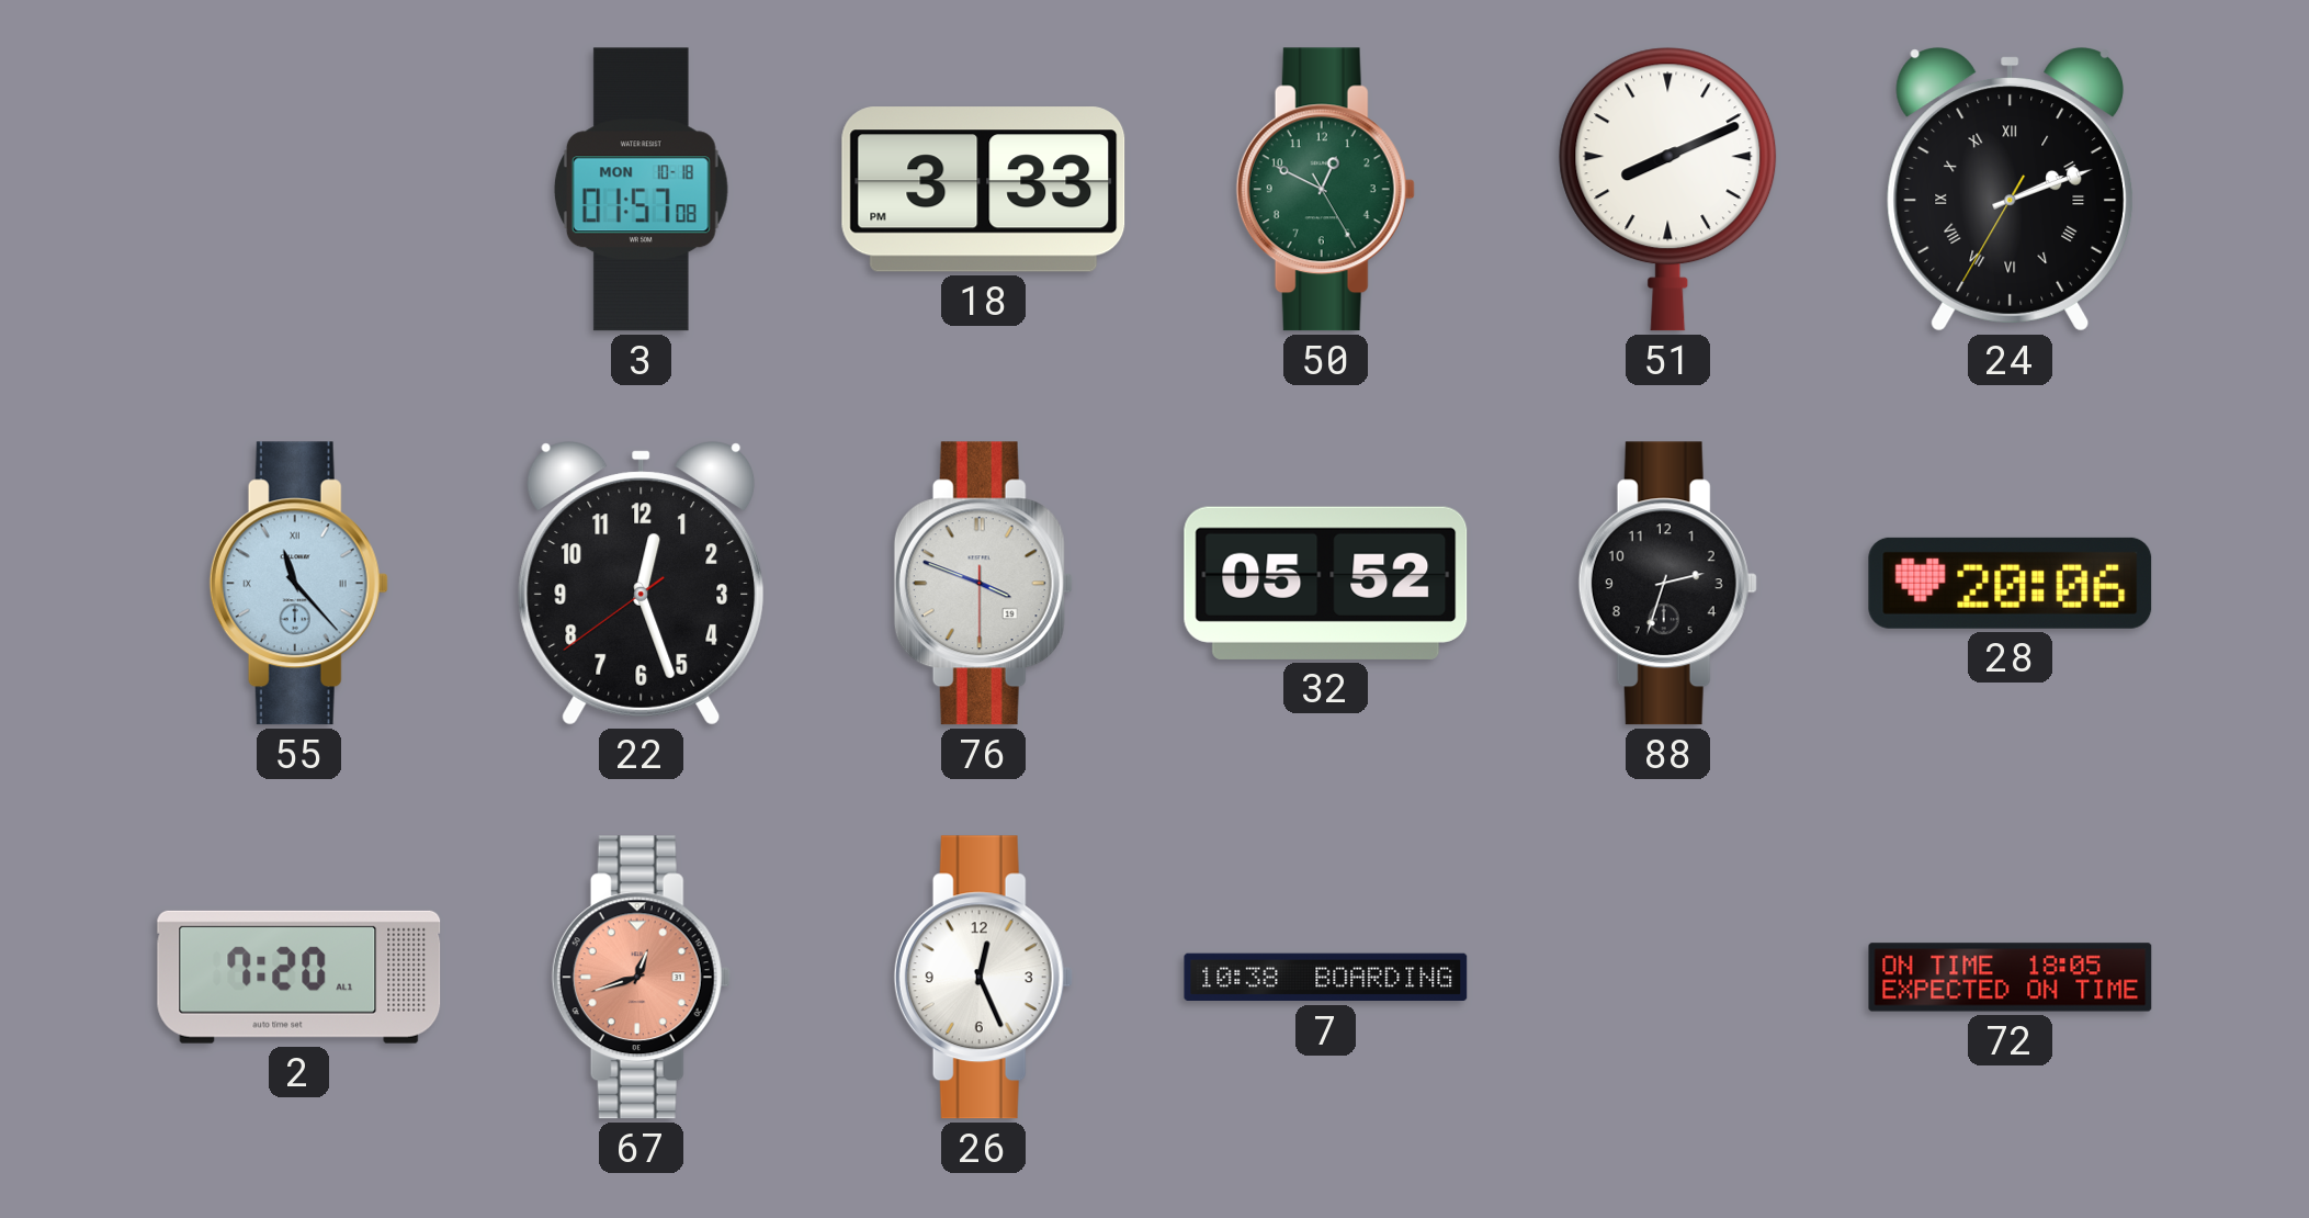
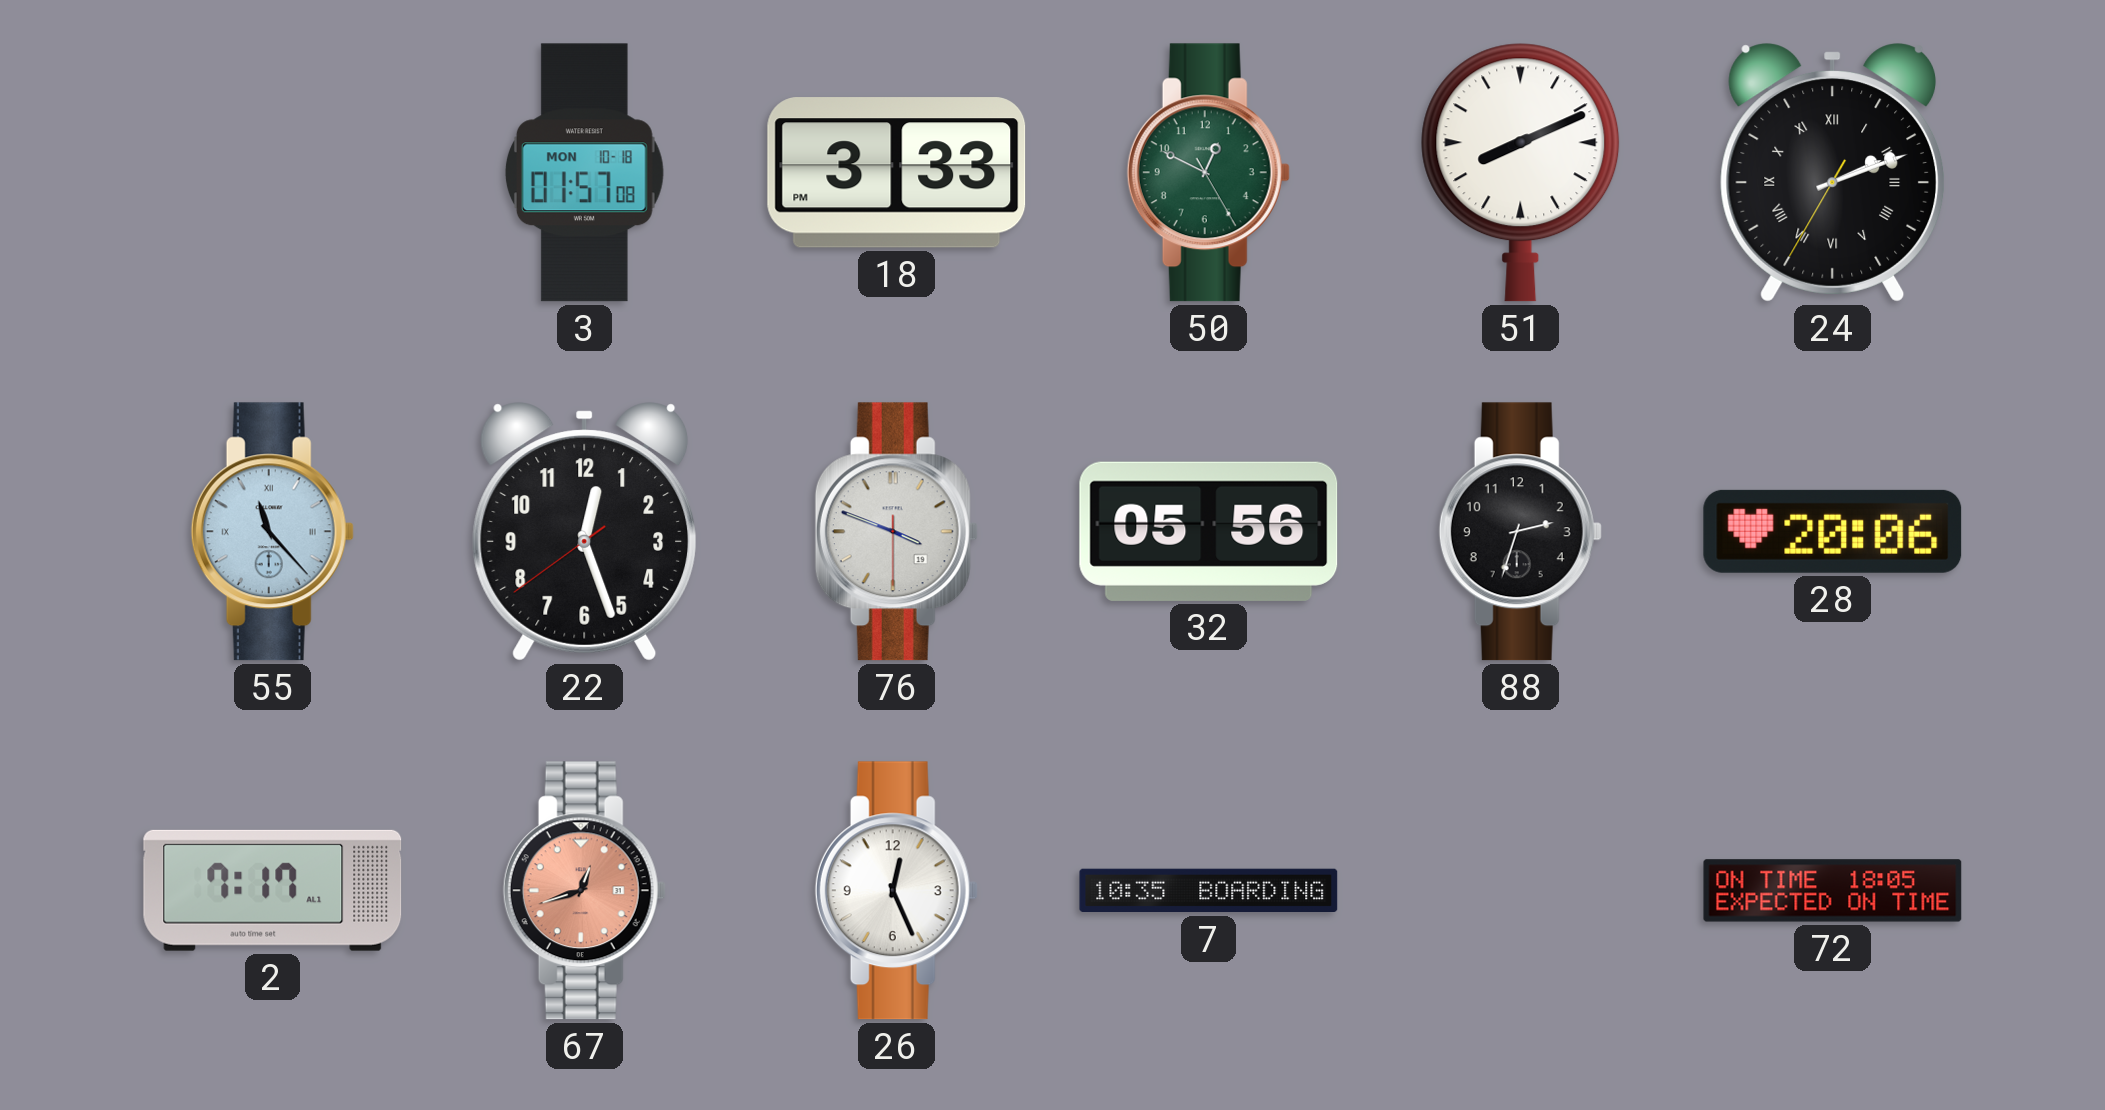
32: 05:52 -> 05:56 (1209, 531)
2: 7:20 -> 7:17 (273, 890)
7: 10:38 -> 10:35 (1209, 891)
